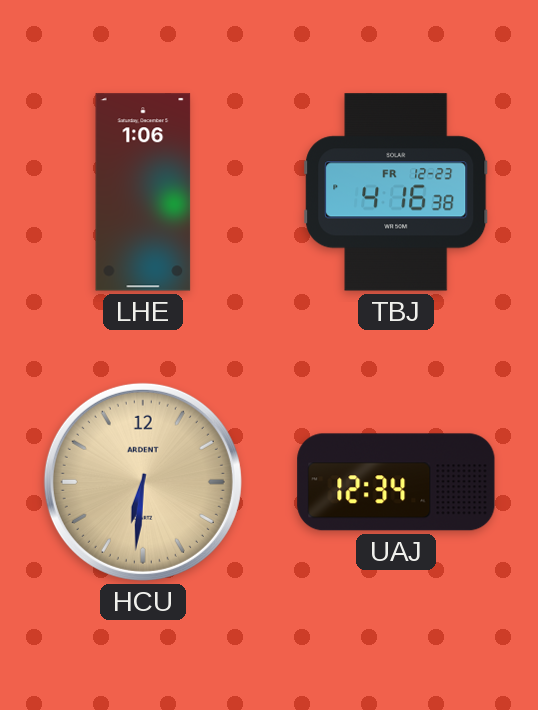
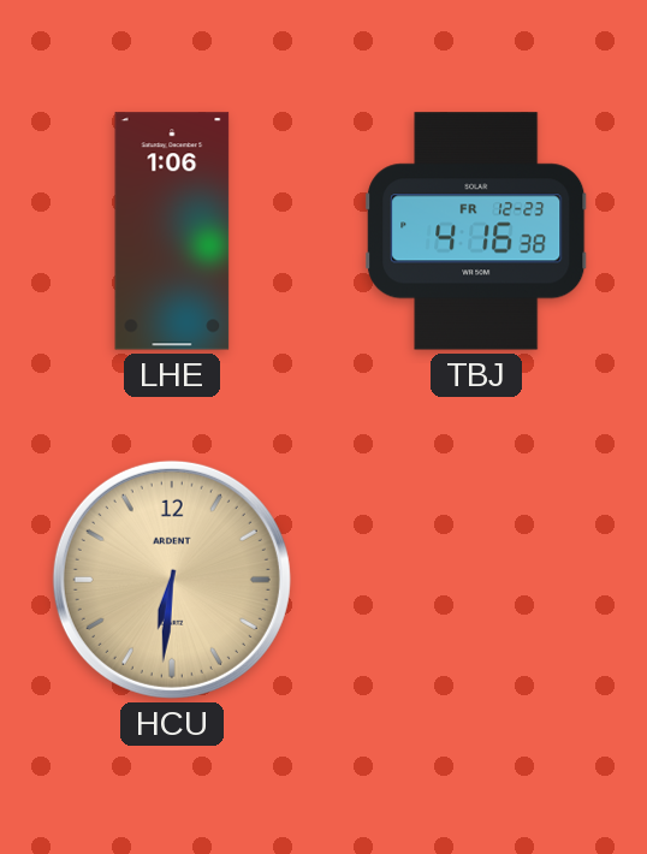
UAJ: 12:34 -> none (396, 482)
